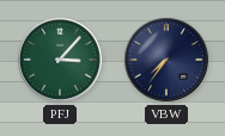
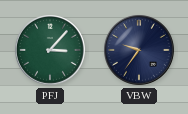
VBW: 7:36 -> 9:36 (140, 51)
